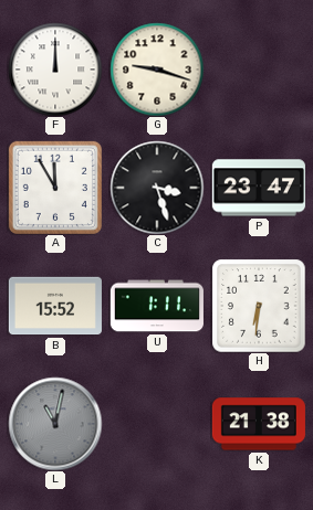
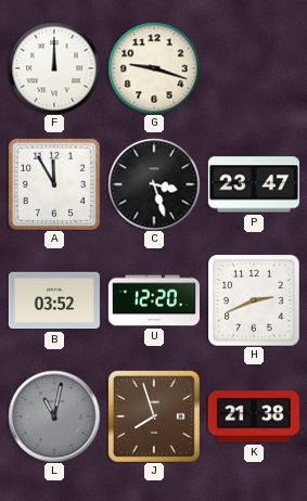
B: 15:52 -> 03:52 (54, 300)
U: 1:11 -> 12:20 (154, 300)
H: 6:31 -> 2:41 (254, 300)
J: none -> 7:57 (154, 416)
